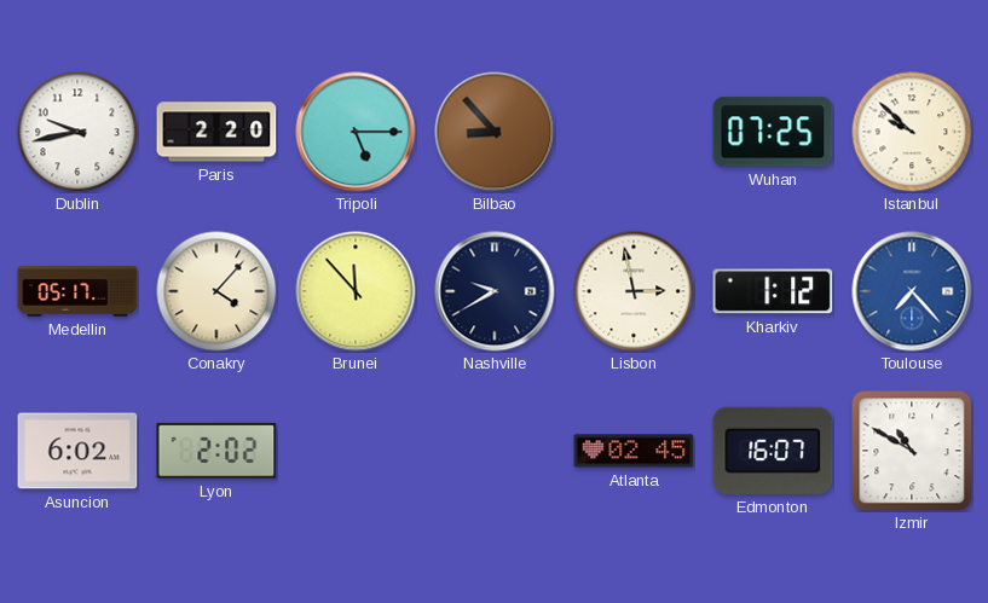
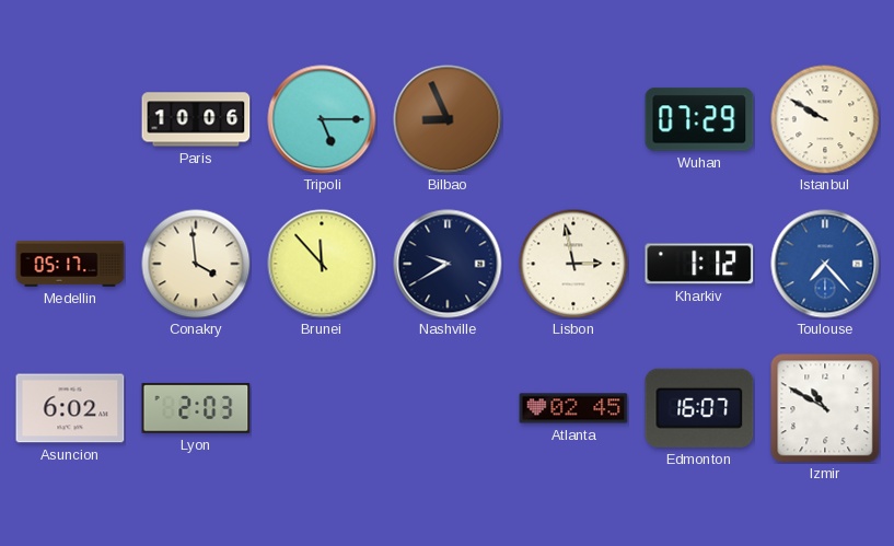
Dublin: 9:43 -> none (77, 132)
Paris: 2:20 -> 10:06 (196, 119)
Bilbao: 8:53 -> 8:56 (448, 119)
Wuhan: 07:25 -> 07:29 (699, 119)
Istanbul: 9:52 -> 9:50 (825, 119)
Conakry: 4:07 -> 3:59 (196, 264)
Lyon: 2:02 -> 2:03 (196, 408)
